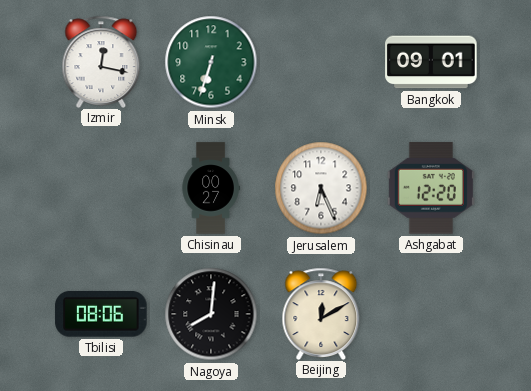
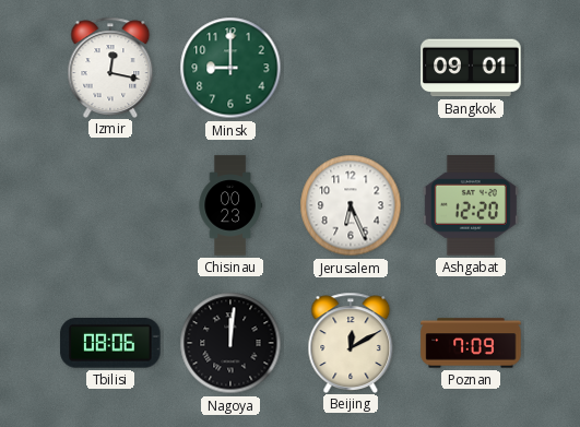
Minsk: 6:33 -> 9:00 (230, 68)
Chisinau: 00:27 -> 00:23 (230, 205)
Nagoya: 8:01 -> 12:01 (230, 343)
Poznan: none -> 7:09 (471, 343)
